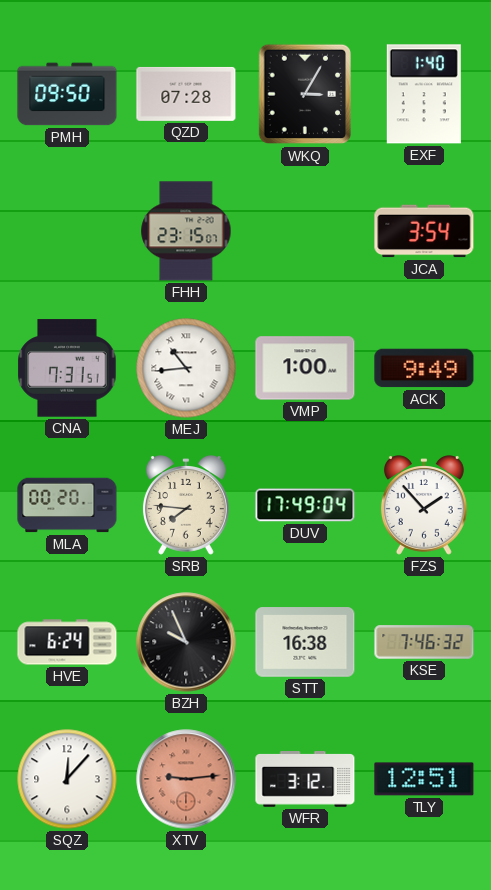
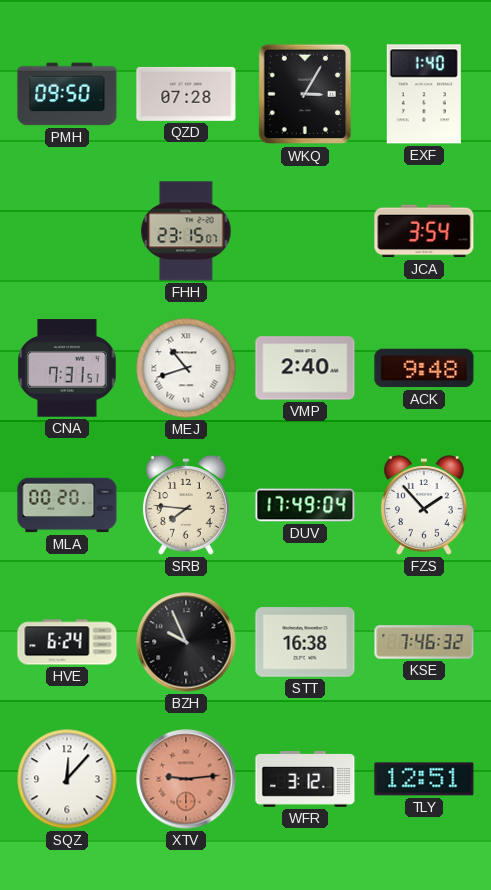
MEJ: 10:44 -> 10:42 (186, 368)
VMP: 1:00 -> 2:40 (305, 368)
ACK: 9:49 -> 9:48 (424, 368)
